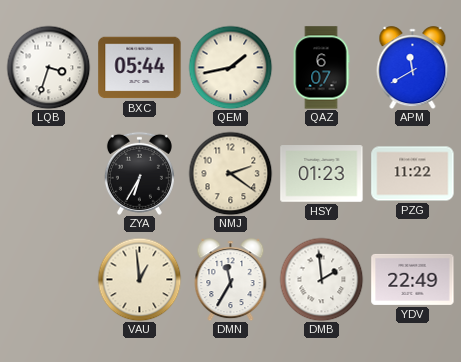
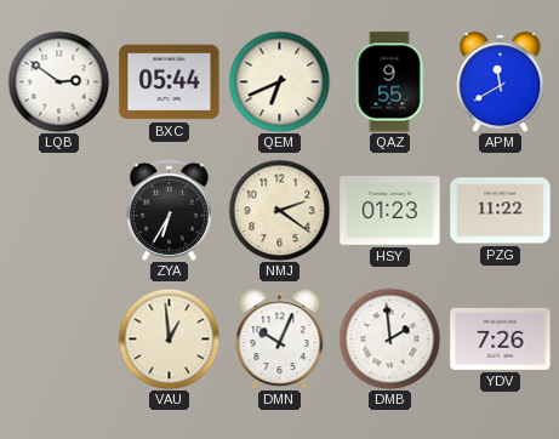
LQB: 3:33 -> 2:51 (58, 81)
QEM: 1:43 -> 6:41 (279, 81)
QAZ: 6:07 -> 9:55 (389, 82)
DMN: 11:35 -> 10:04 (280, 340)
YDV: 22:49 -> 7:26 (501, 338)
